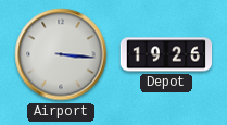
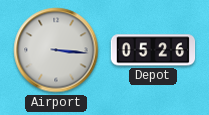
Depot: 19:26 -> 05:26 (153, 50)
